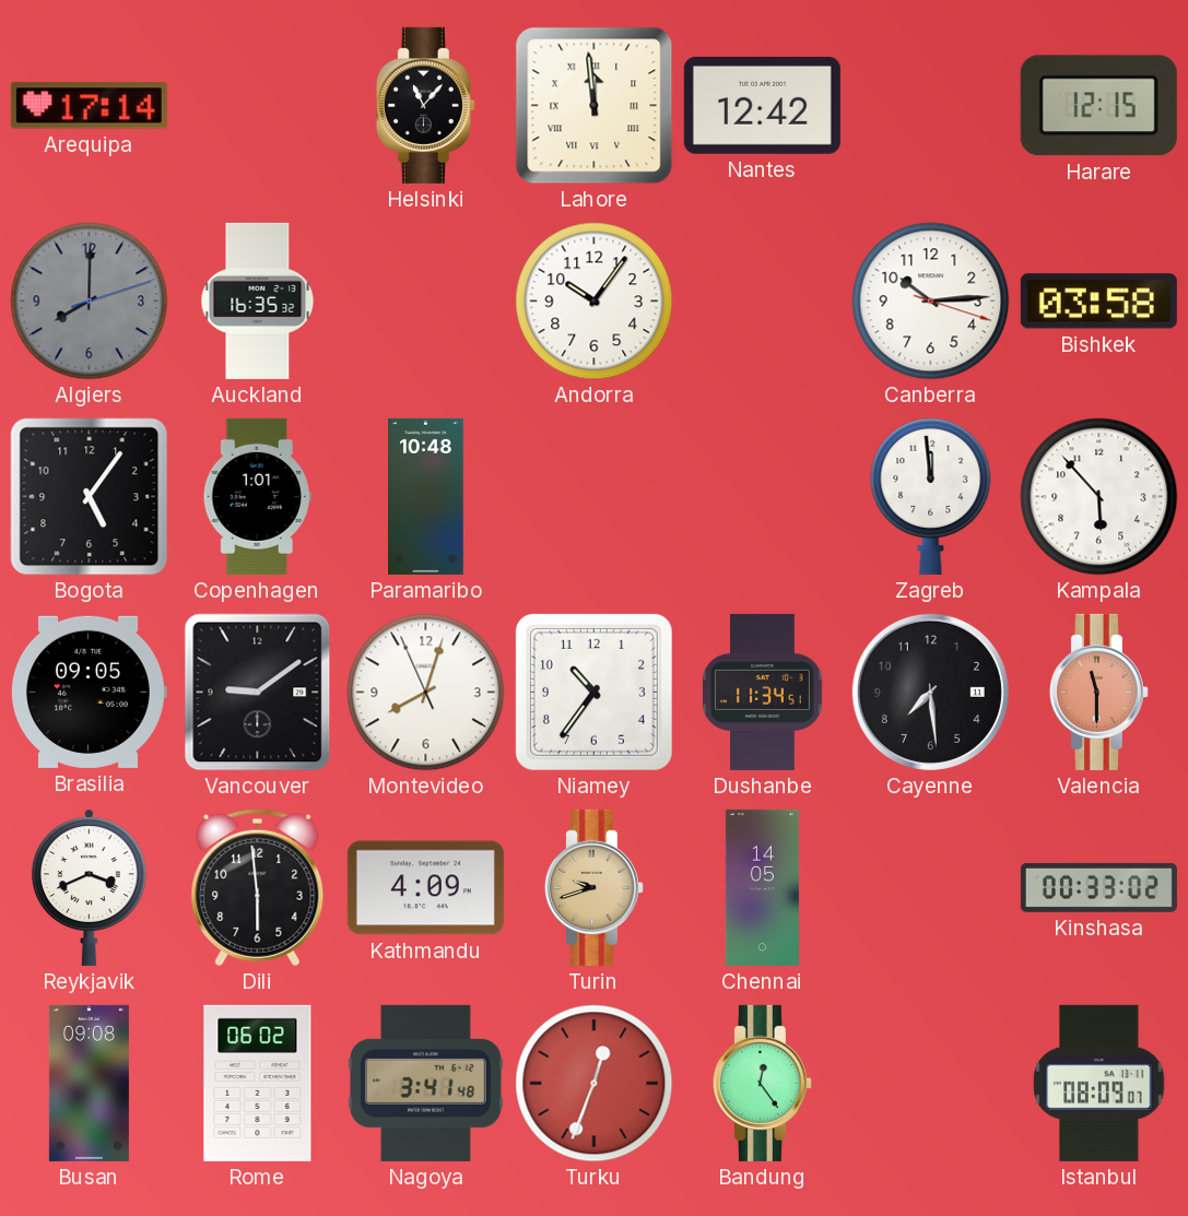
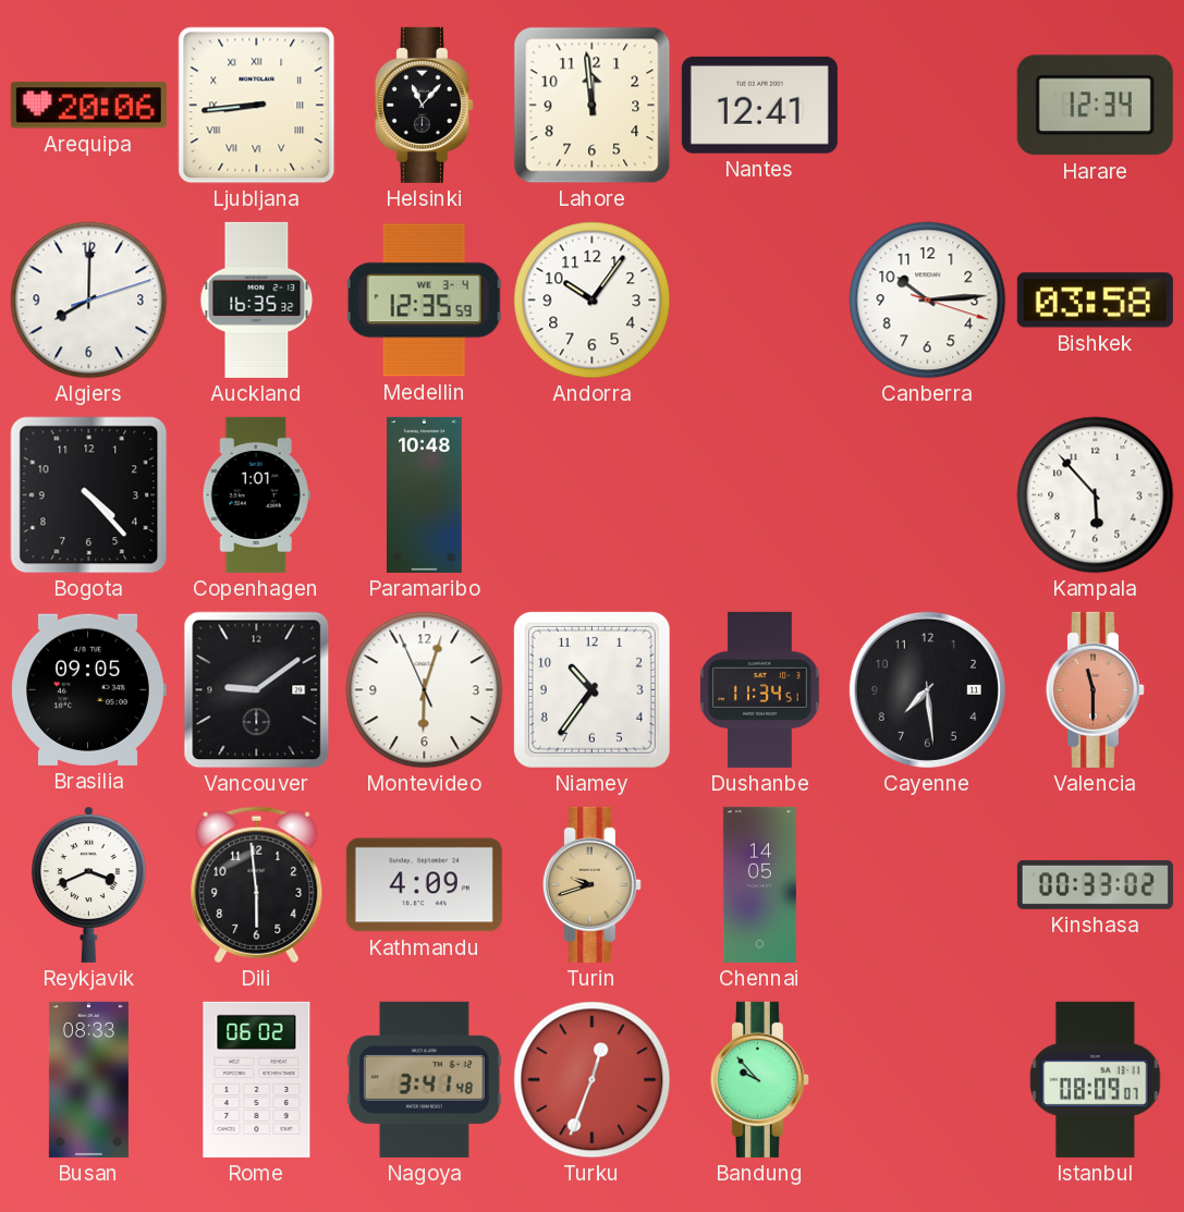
Arequipa: 17:14 -> 20:06 (88, 106)
Ljubljana: none -> 8:44 (257, 106)
Lahore numerals: Roman -> Arabic (593, 106)
Nantes: 12:42 -> 12:41 (759, 105)
Harare: 12:15 -> 12:34 (1095, 106)
Algiers dial: grey -> white (89, 301)
Medellin: none -> 12:35 (425, 301)
Bogota: 5:06 -> 4:23 (89, 495)
Zagreb: 11:59 -> none (931, 496)
Montevideo: 8:02 -> 6:02 (425, 690)
Busan: 09:08 -> 08:33 (88, 1079)
Bandung: 12:24 -> 9:53 (759, 1079)
